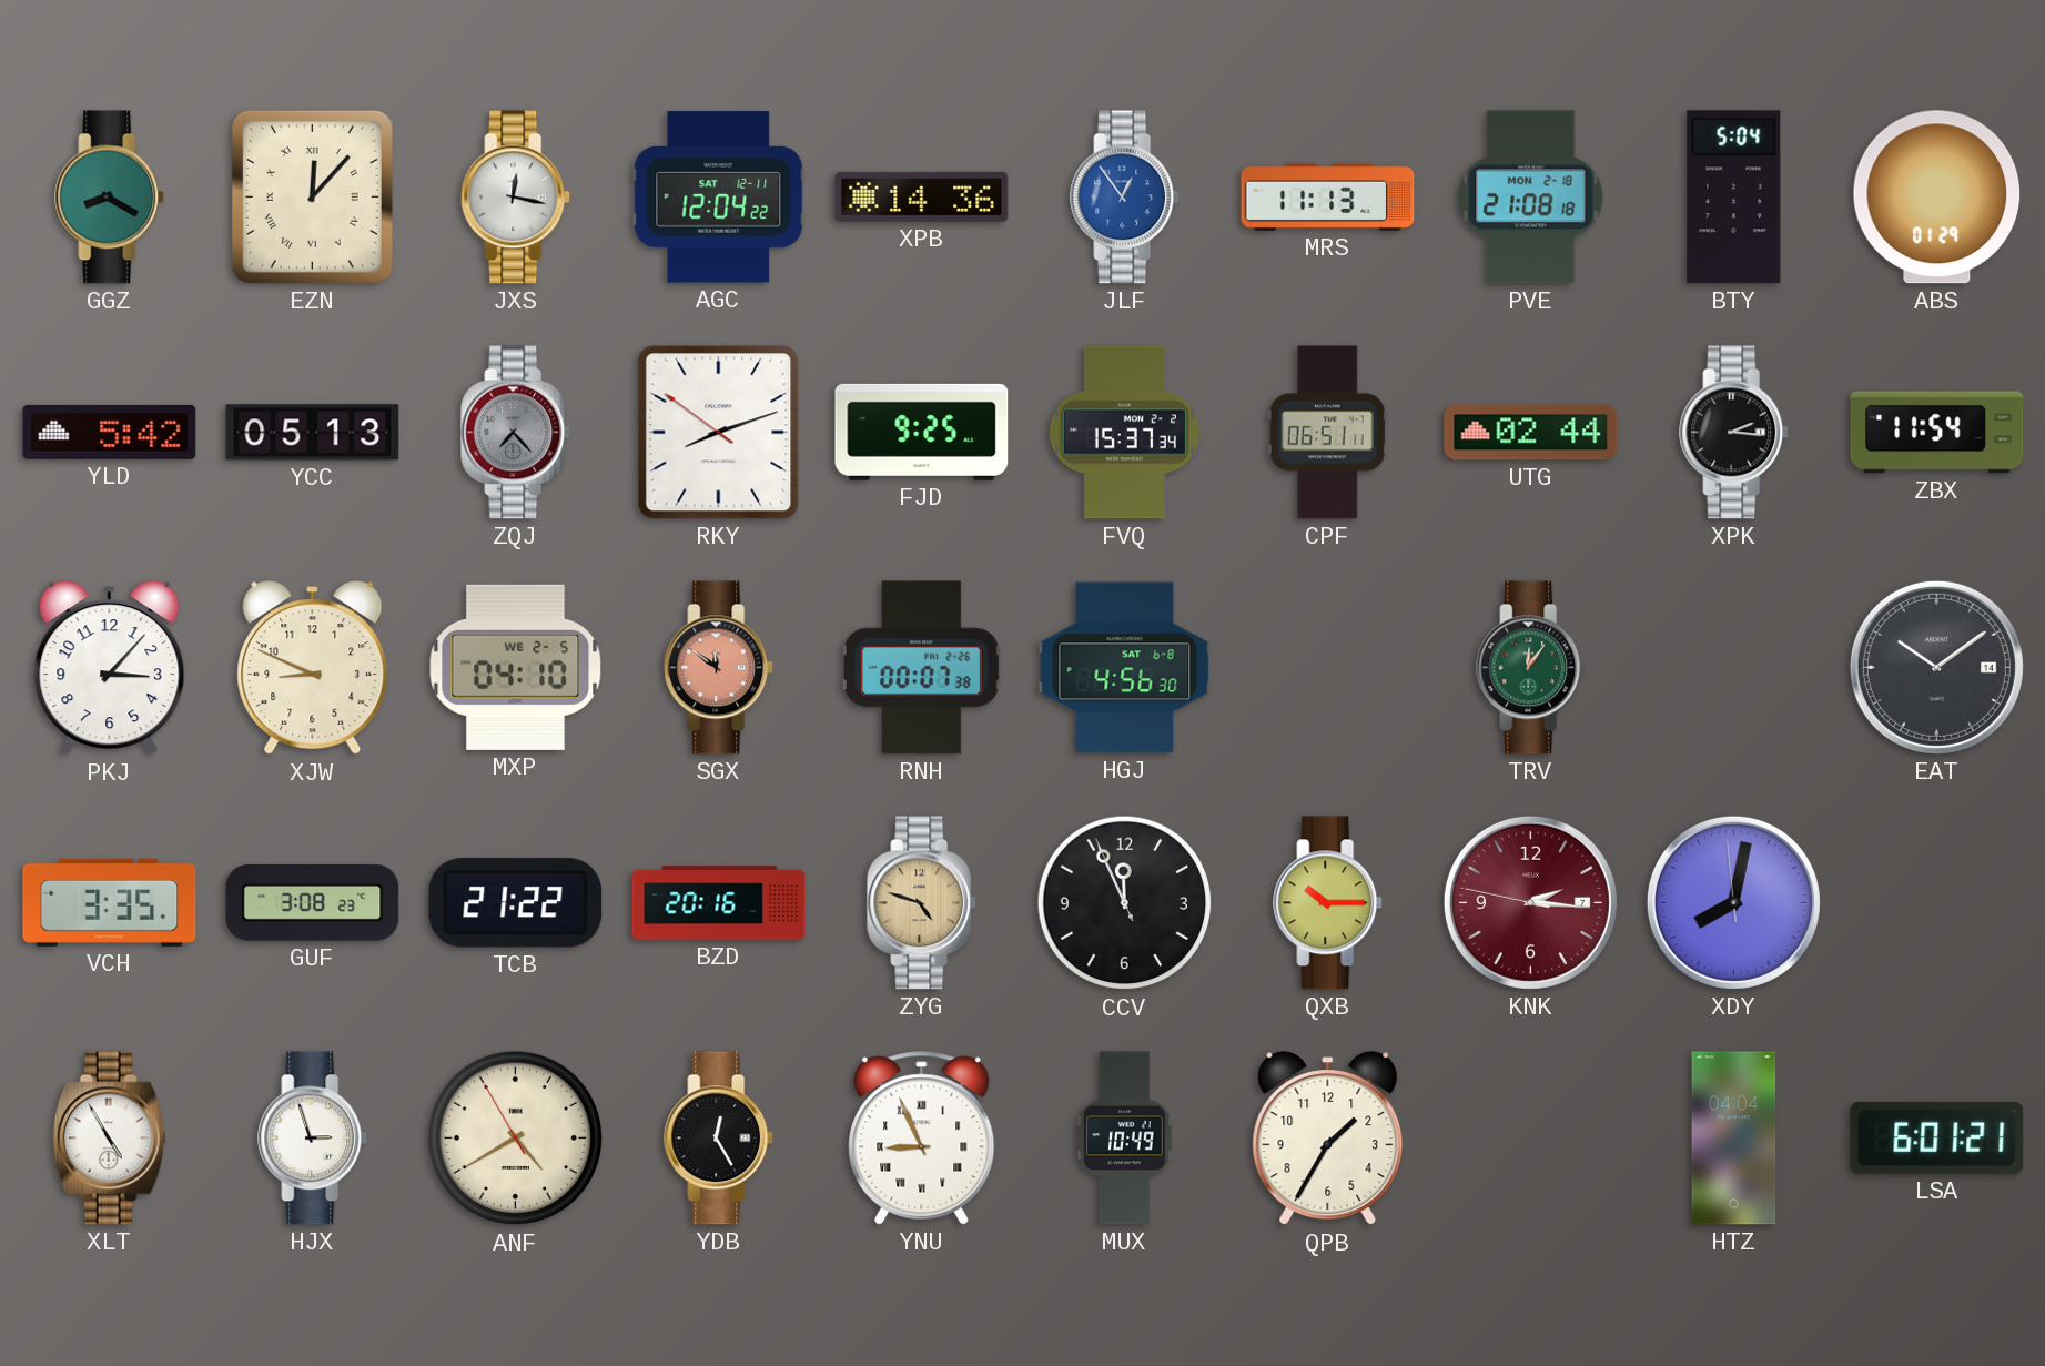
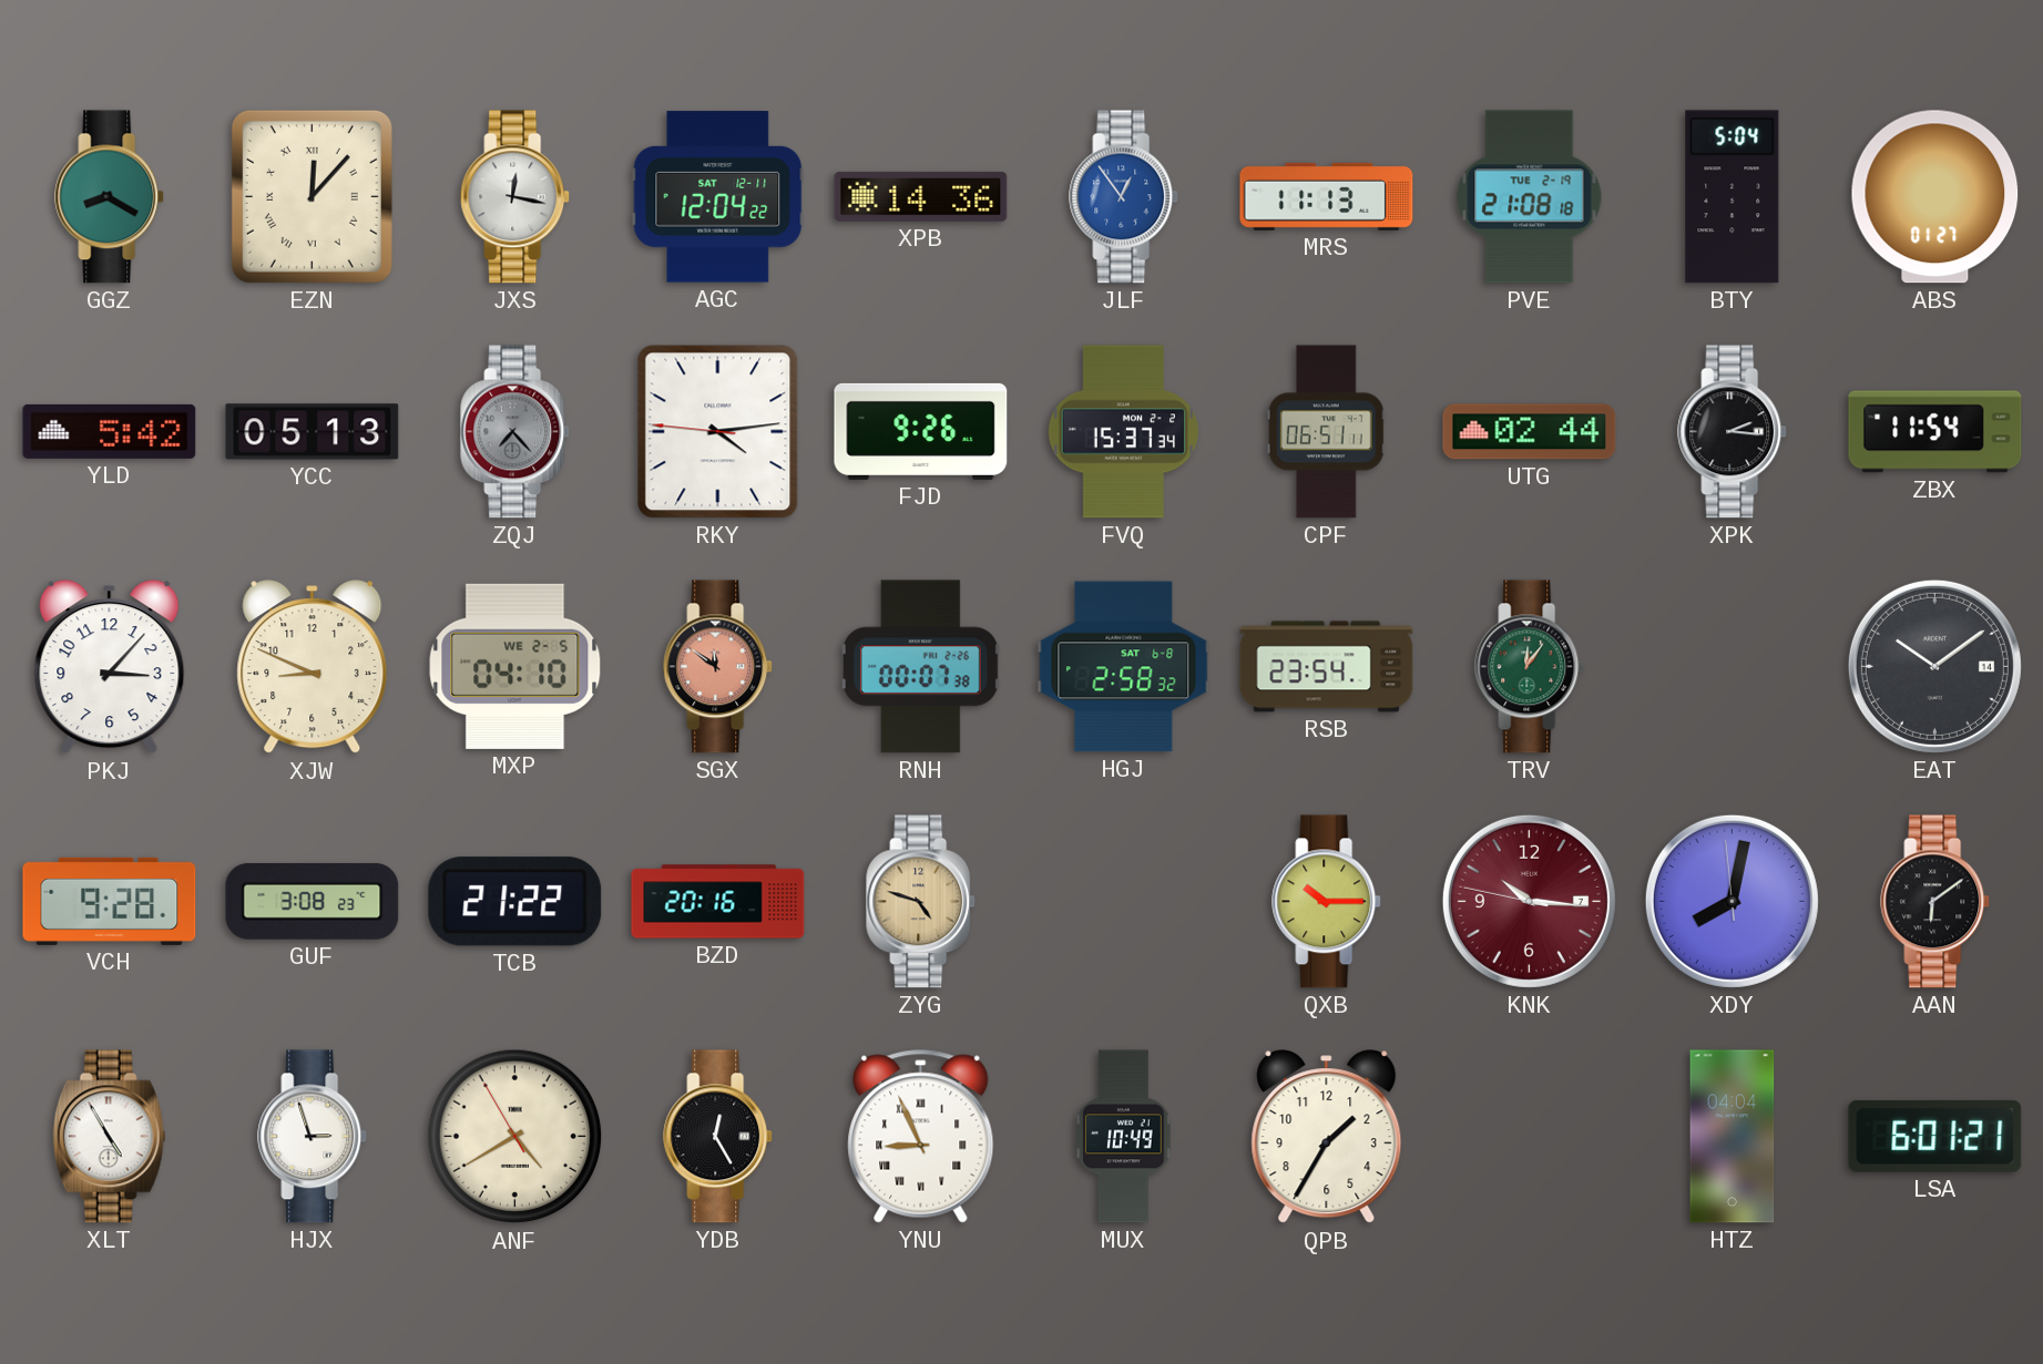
PVE date: MON 2-18 -> TUE 2-19 (1530, 197)
ABS: 01:29 -> 01:27 (1935, 197)
RKY: 8:11 -> 4:13 (718, 432)
FJD: 9:25 -> 9:26 (921, 431)
HGJ: 4:56 -> 2:58 (1124, 667)
RSB: none -> 23:54 (1327, 667)
VCH: 3:35 -> 9:28 (110, 901)
CCV: 11:55 -> none (1125, 903)
KNK: 2:15 -> 10:15 (1529, 901)
AAN: none -> 6:09 (1935, 902)
